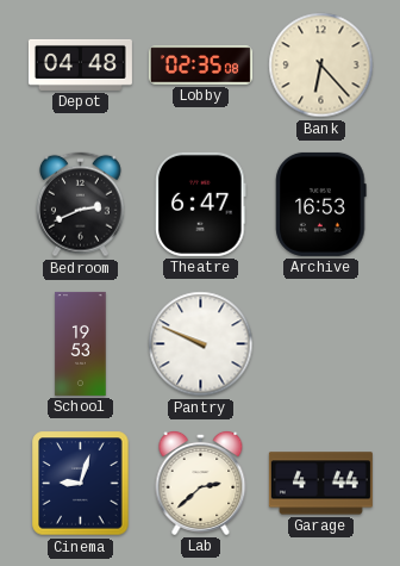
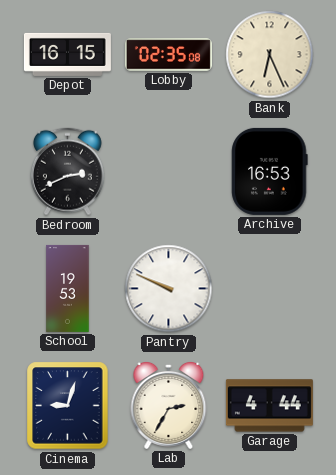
Depot: 04:48 -> 16:15 (67, 54)
Bank: 6:23 -> 6:26 (270, 55)
Theatre: 6:47 -> none (201, 204)
Lab: 2:38 -> 2:35 (169, 406)
